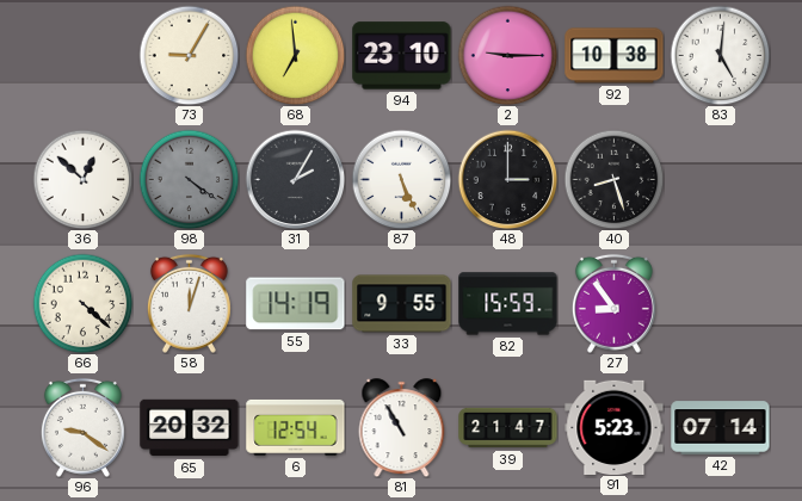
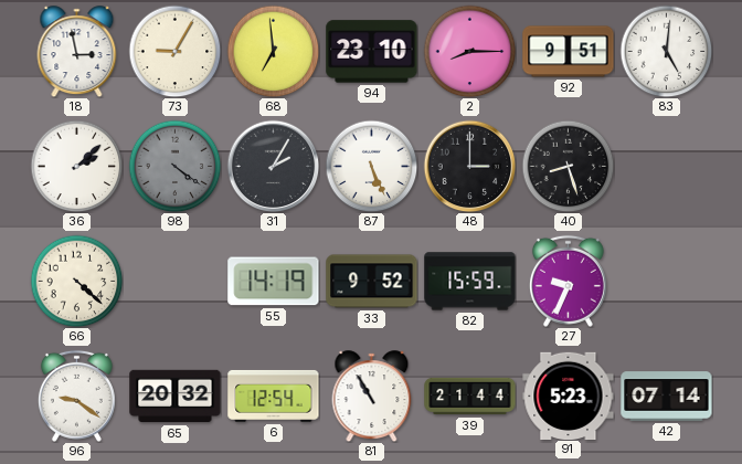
18: none -> 2:58 (77, 52)
2: 9:15 -> 8:15 (469, 51)
92: 10:38 -> 9:51 (569, 52)
36: 12:52 -> 2:08 (76, 166)
58: 12:03 -> none (189, 303)
33: 9:55 -> 9:52 (372, 282)
27: 8:54 -> 9:34 (568, 281)
39: 21:47 -> 21:44 (470, 397)
